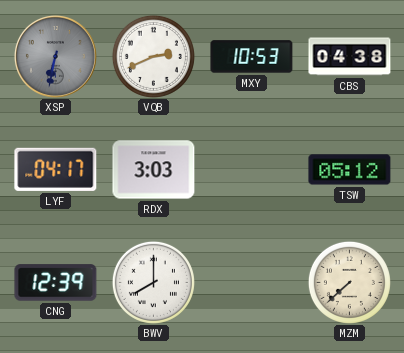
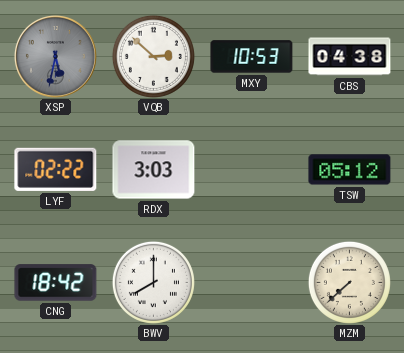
XSP: 6:32 -> 5:32 (55, 56)
VQB: 2:41 -> 2:52 (153, 56)
LYF: 04:17 -> 02:22 (56, 169)
CNG: 12:39 -> 18:42 (56, 283)
